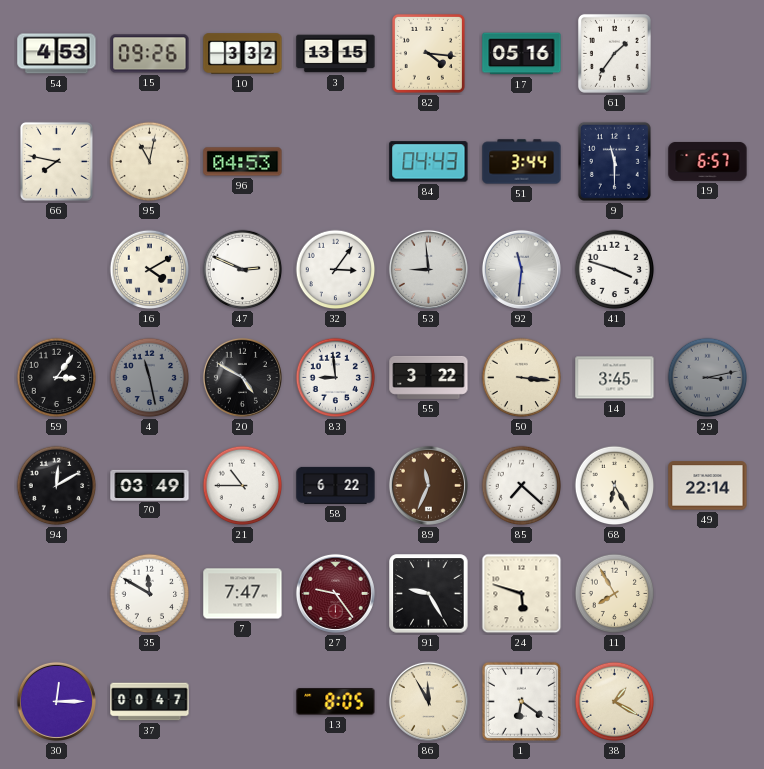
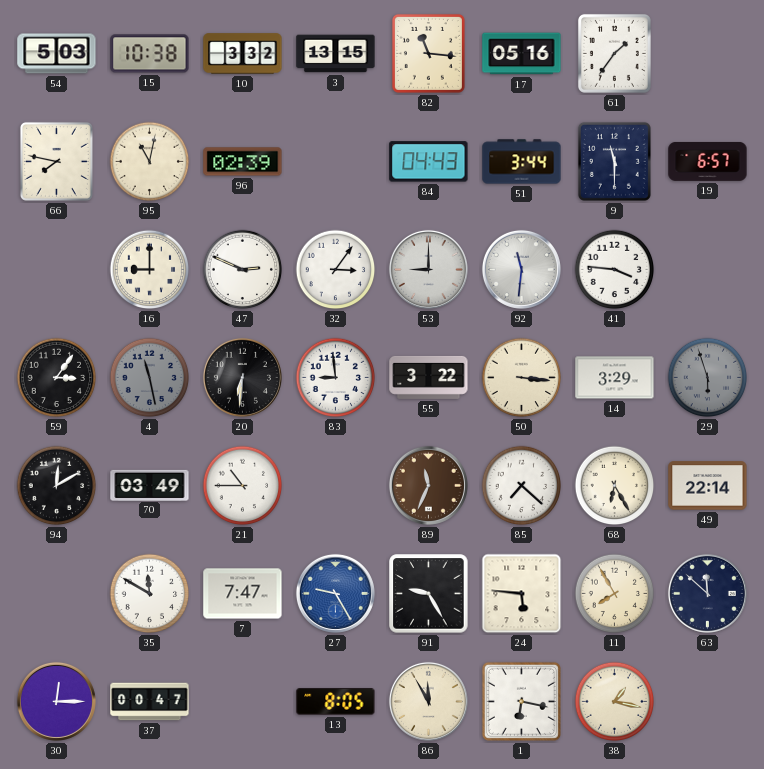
54: 4:53 -> 5:03 (57, 54)
15: 09:26 -> 10:38 (150, 54)
82: 4:16 -> 11:16 (428, 53)
96: 04:53 -> 02:39 (243, 162)
16: 4:10 -> 9:00 (150, 270)
53: 8:59 -> 9:00 (428, 269)
41: 3:48 -> 3:46 (615, 270)
20: 4:50 -> 6:31 (242, 377)
14: 3:45 -> 3:29 (615, 378)
29: 3:13 -> 5:57 (708, 378)
58: 6:22 -> none (336, 485)
27: 9:24 -> 9:25 (335, 593)
27 dial: burgundy -> blue (335, 593)
24: 5:48 -> 5:46 (522, 594)
63: none -> 11:52 (707, 593)
1: 6:21 -> 6:17 (521, 701)
38: 1:20 -> 1:17 (615, 702)
